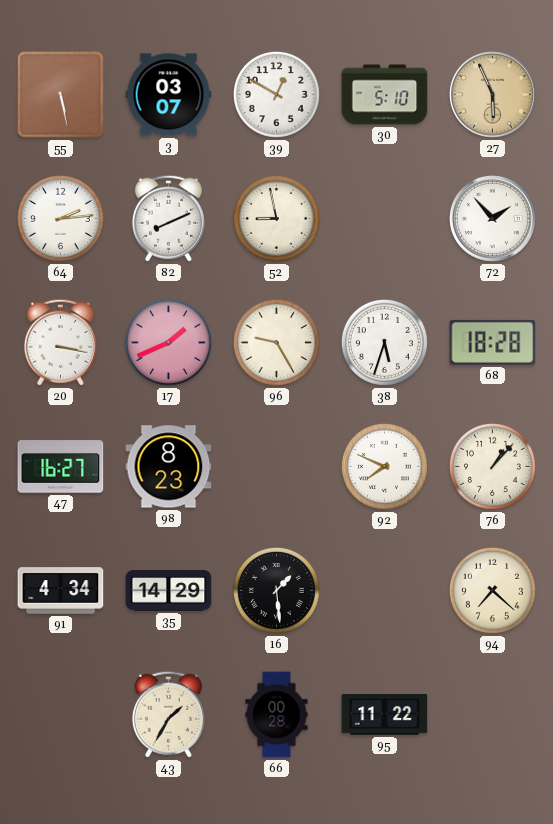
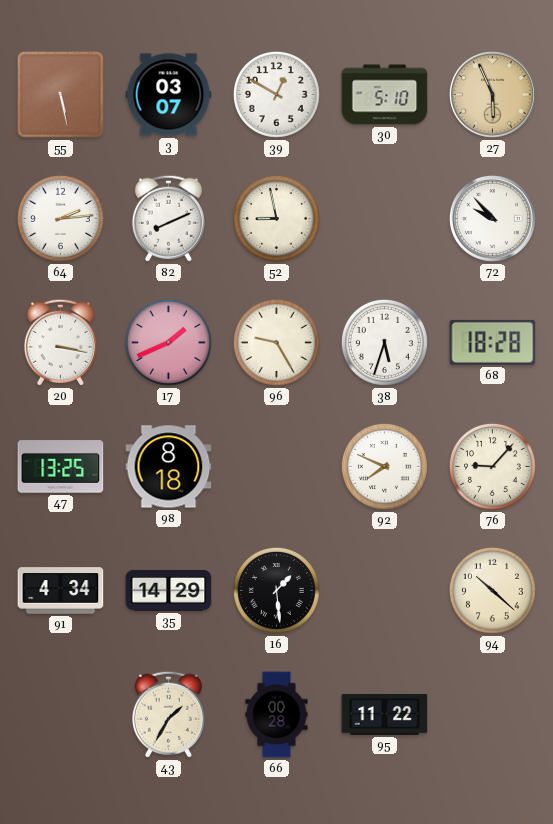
72: 1:53 -> 9:53 (492, 218)
47: 16:27 -> 13:25 (61, 467)
98: 8:23 -> 8:18 (169, 467)
76: 1:07 -> 9:07 (492, 466)
94: 7:22 -> 10:22 (492, 590)
